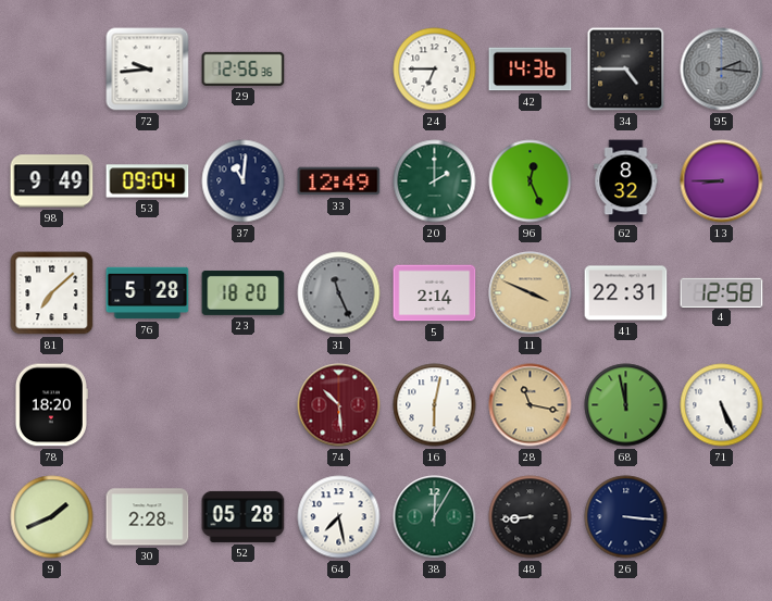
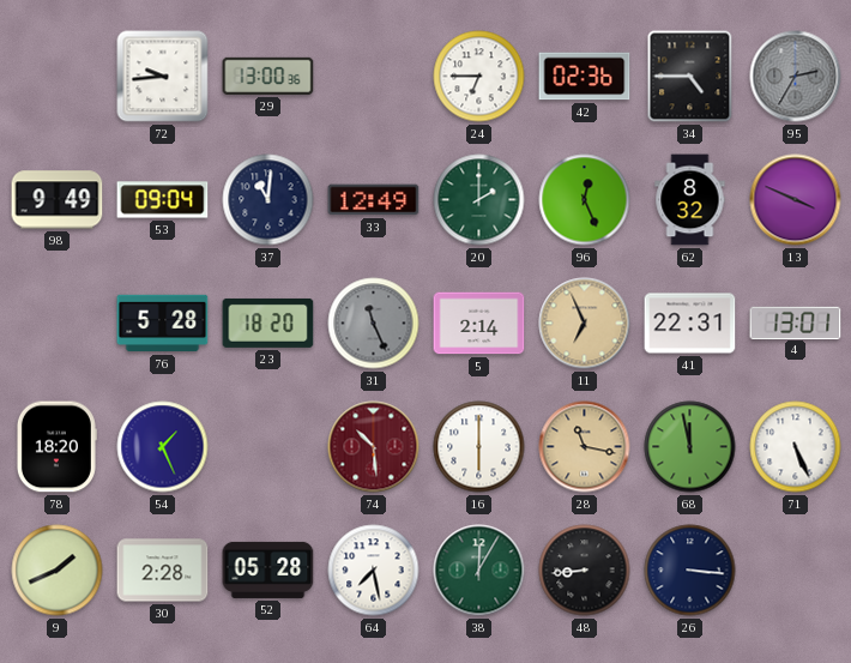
29: 12:56 -> 13:00 (268, 76)
42: 14:36 -> 02:36 (585, 77)
95: 2:16 -> 2:35 (796, 77)
13: 8:45 -> 3:49 (796, 200)
81: 7:08 -> none (52, 293)
11: 3:49 -> 6:56 (585, 324)
4: 12:58 -> 13:01 (796, 323)
54: none -> 1:26 (163, 447)
16: 6:02 -> 6:00 (479, 447)
